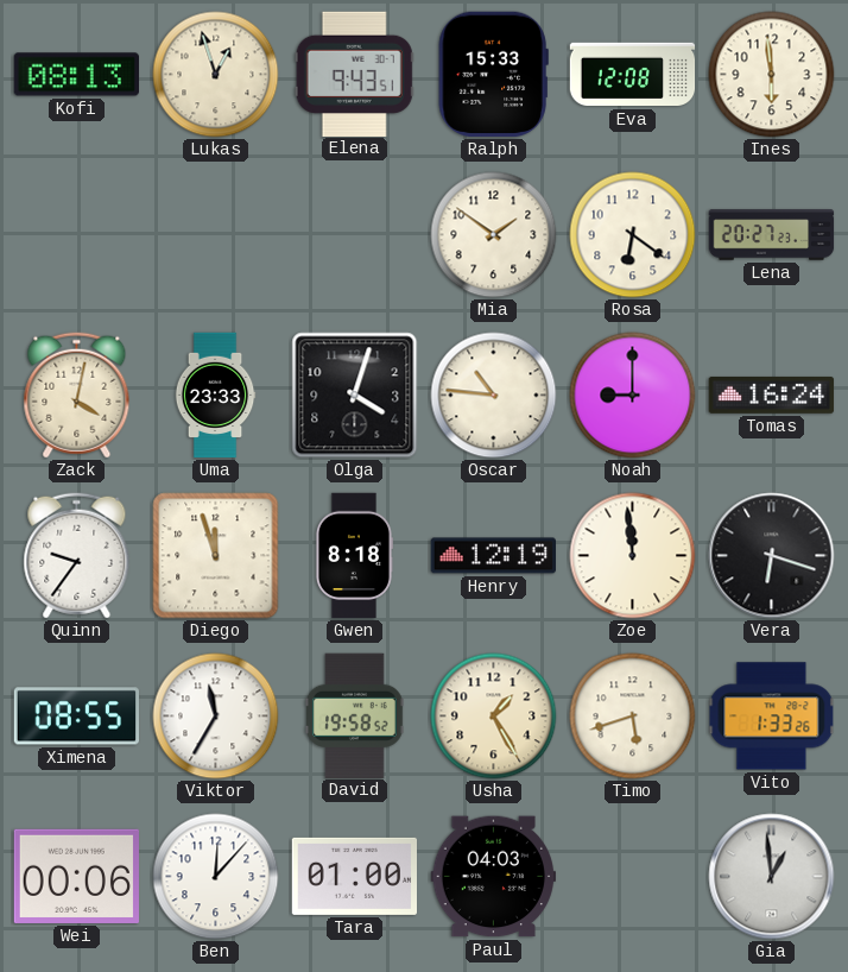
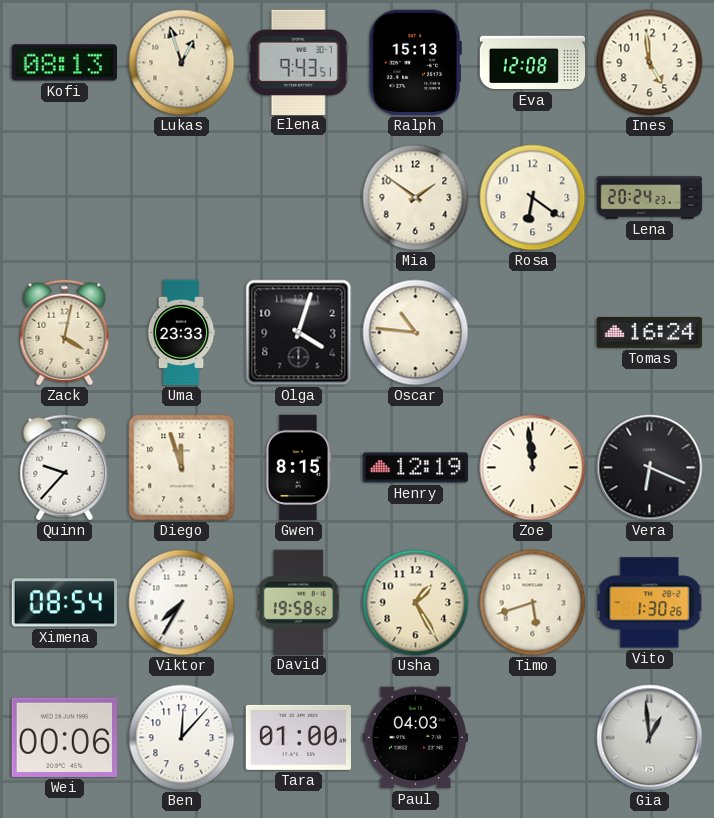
Ralph: 15:33 -> 15:13 (415, 62)
Ines: 5:59 -> 4:59 (650, 63)
Lena: 20:27 -> 20:24 (650, 198)
Noah: 9:00 -> none (633, 396)
Quinn: 9:36 -> 9:37 (65, 468)
Gwen: 8:18 -> 8:15 (298, 468)
Vera: 6:18 -> 6:19 (650, 468)
Ximena: 08:55 -> 08:54 (64, 603)
Viktor: 11:35 -> 7:35 (182, 603)
Vito: 1:33 -> 1:30 (650, 603)
